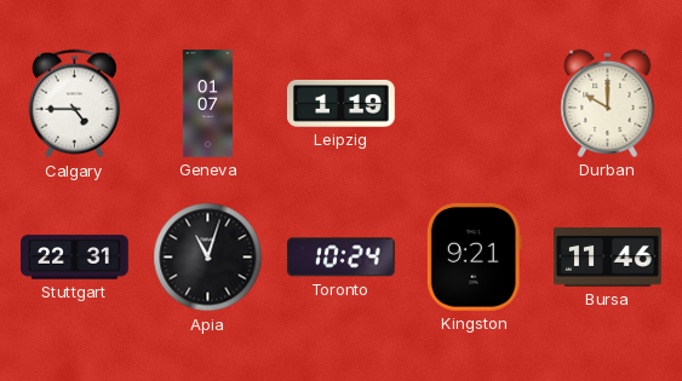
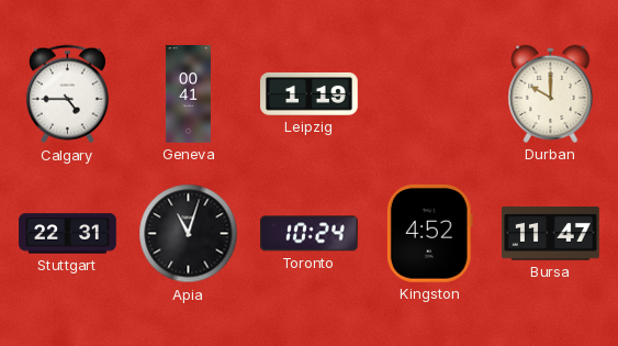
Geneva: 01:07 -> 00:41 (188, 94)
Kingston: 9:21 -> 4:52 (429, 234)
Bursa: 11:46 -> 11:47 (551, 234)
